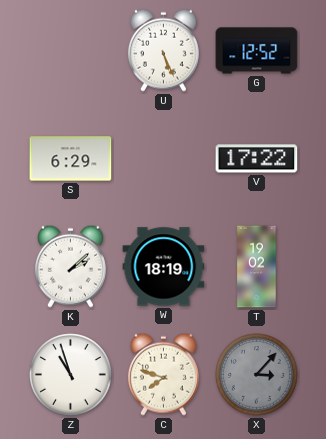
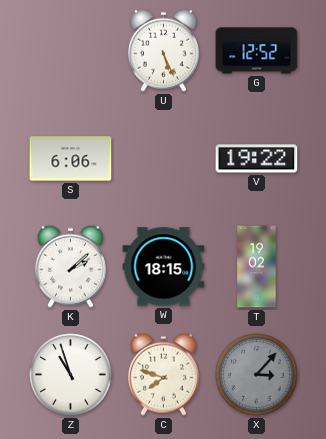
S: 6:29 -> 6:06 (71, 159)
V: 17:22 -> 19:22 (257, 159)
W: 18:19 -> 18:15 (164, 267)
